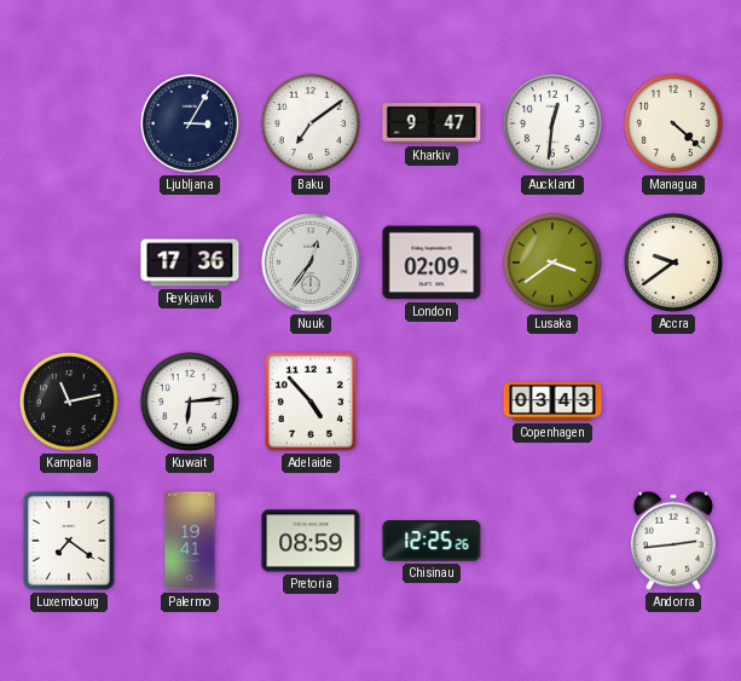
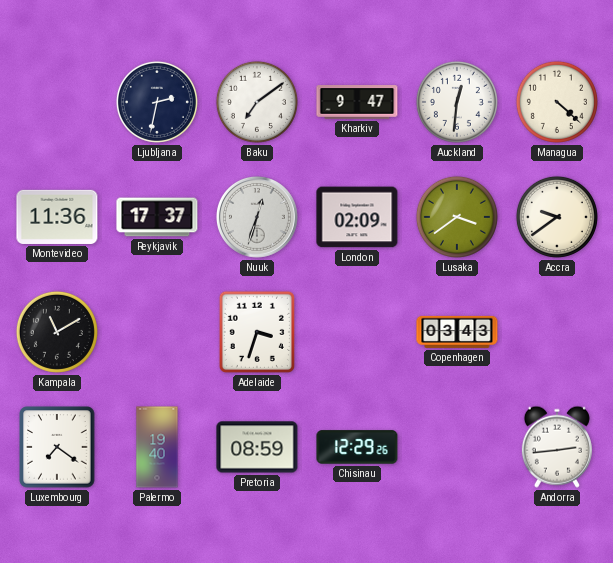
Ljubljana: 3:05 -> 2:32 (157, 102)
Montevideo: none -> 11:36 (57, 217)
Reykjavik: 17:36 -> 17:37 (157, 217)
Nuuk: 12:36 -> 12:33 (258, 218)
Kampala: 11:13 -> 11:10 (57, 332)
Kuwait: 6:14 -> none (190, 402)
Adelaide: 4:53 -> 3:33 (257, 332)
Palermo: 19:41 -> 19:40 (157, 447)
Chisinau: 12:25 -> 12:29 (357, 447)
